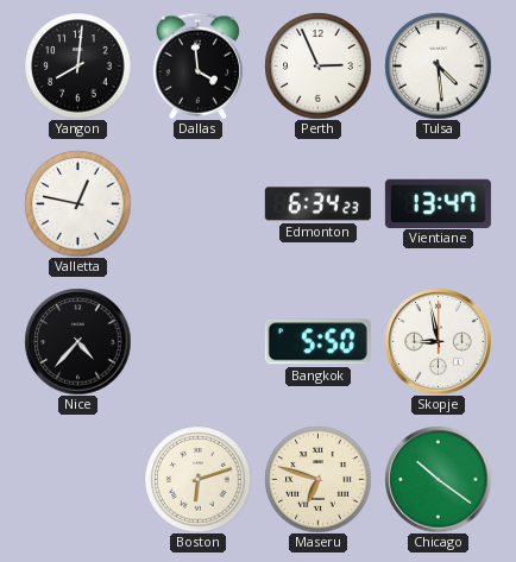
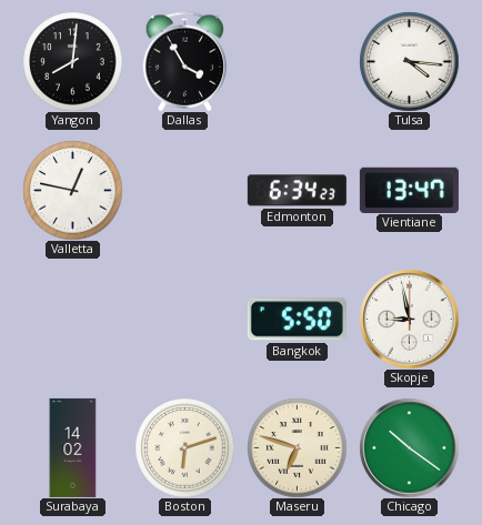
Dallas: 3:59 -> 3:55 (185, 61)
Perth: 2:56 -> none (317, 65)
Tulsa: 4:29 -> 4:16 (409, 61)
Nice: 4:37 -> none (77, 341)
Surabaya: none -> 14:02 (73, 447)
